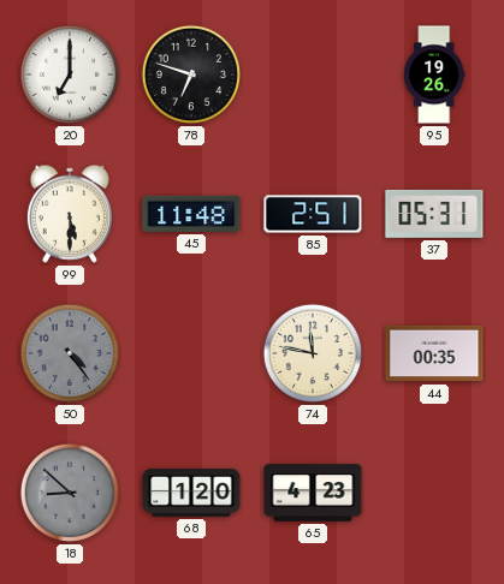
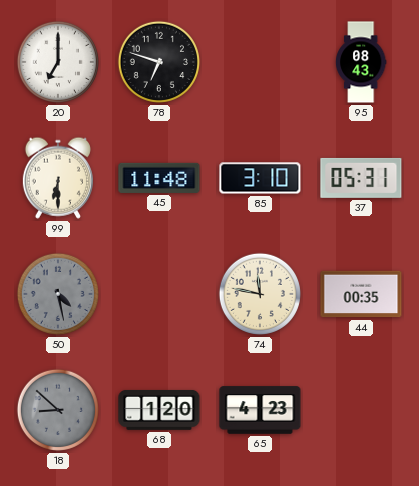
95: 19:26 -> 08:43 (361, 62)
99: 5:30 -> 6:30 (58, 178)
85: 2:51 -> 3:10 (260, 178)
50: 4:24 -> 4:28 (58, 294)
